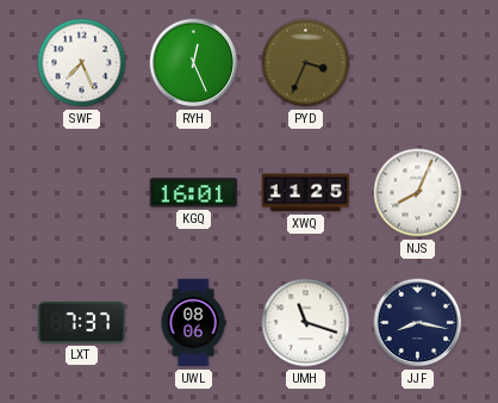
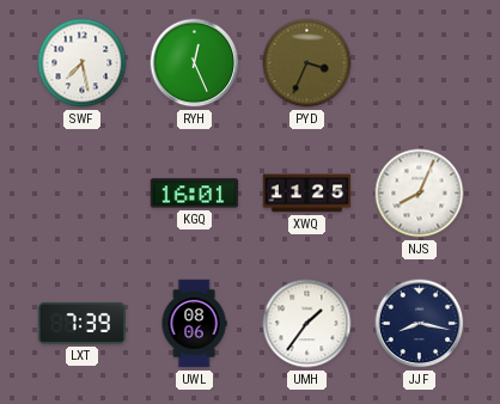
SWF: 7:26 -> 7:28 (83, 63)
LXT: 7:37 -> 7:39 (83, 323)
UMH: 11:18 -> 1:36 (307, 324)
